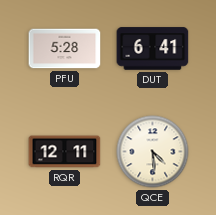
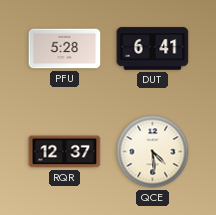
RQR: 12:11 -> 12:37 (65, 152)
